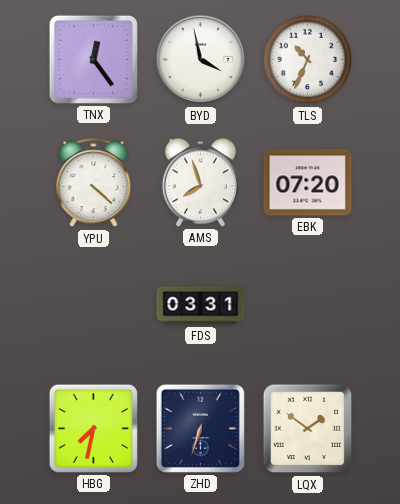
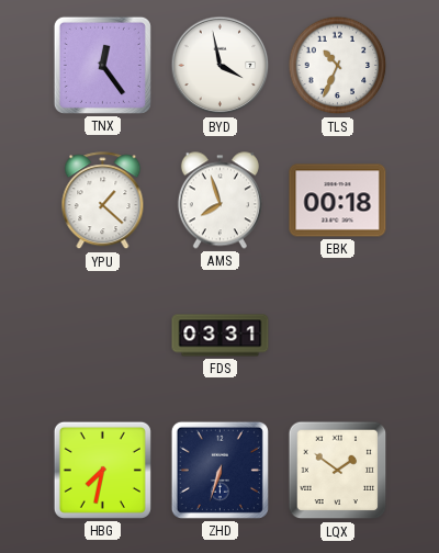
YPU: 4:22 -> 1:22 (103, 201)
EBK: 07:20 -> 00:18 (338, 201)
